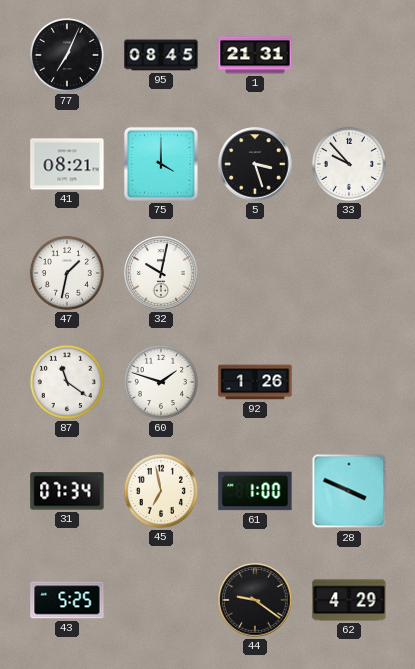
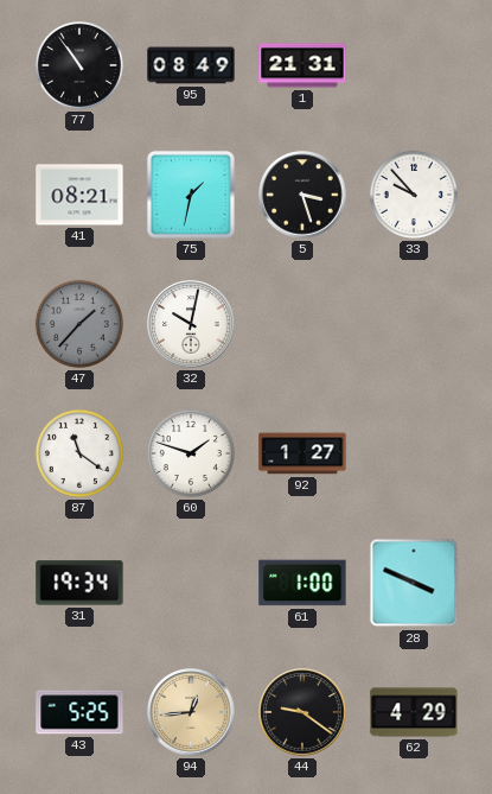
77: 7:04 -> 10:54 (79, 65)
95: 08:45 -> 08:49 (191, 65)
75: 4:00 -> 1:32 (191, 195)
47: 1:32 -> 1:37 (79, 324)
47 dial: white -> grey (79, 324)
92: 1:26 -> 1:27 (302, 453)
31: 07:34 -> 19:34 (79, 583)
45: 6:58 -> none (161, 491)
94: none -> 12:44 (191, 712)
